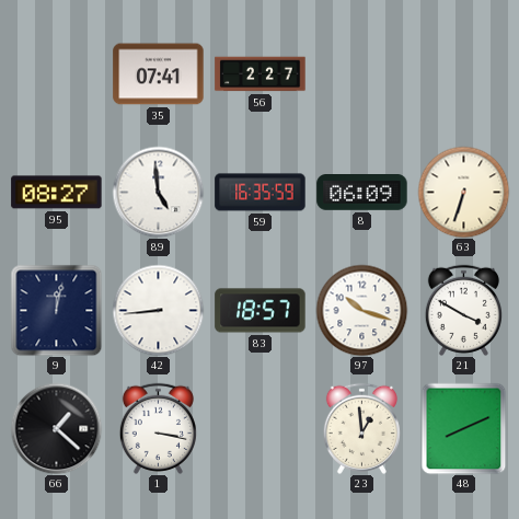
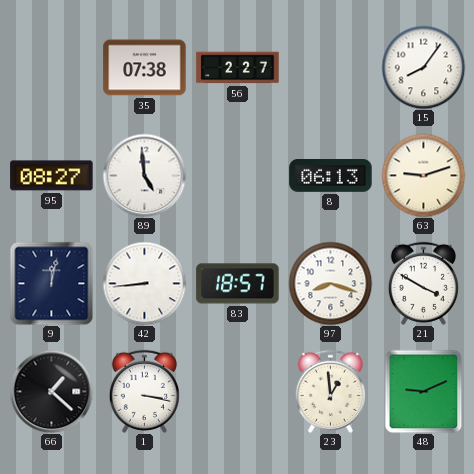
35: 07:41 -> 07:38 (145, 68)
15: none -> 8:06 (423, 67)
59: 16:35 -> none (261, 193)
8: 06:09 -> 06:13 (331, 176)
63: 6:33 -> 9:12 (423, 175)
97: 10:18 -> 8:18 (330, 283)
48: 8:11 -> 9:11 (424, 391)
